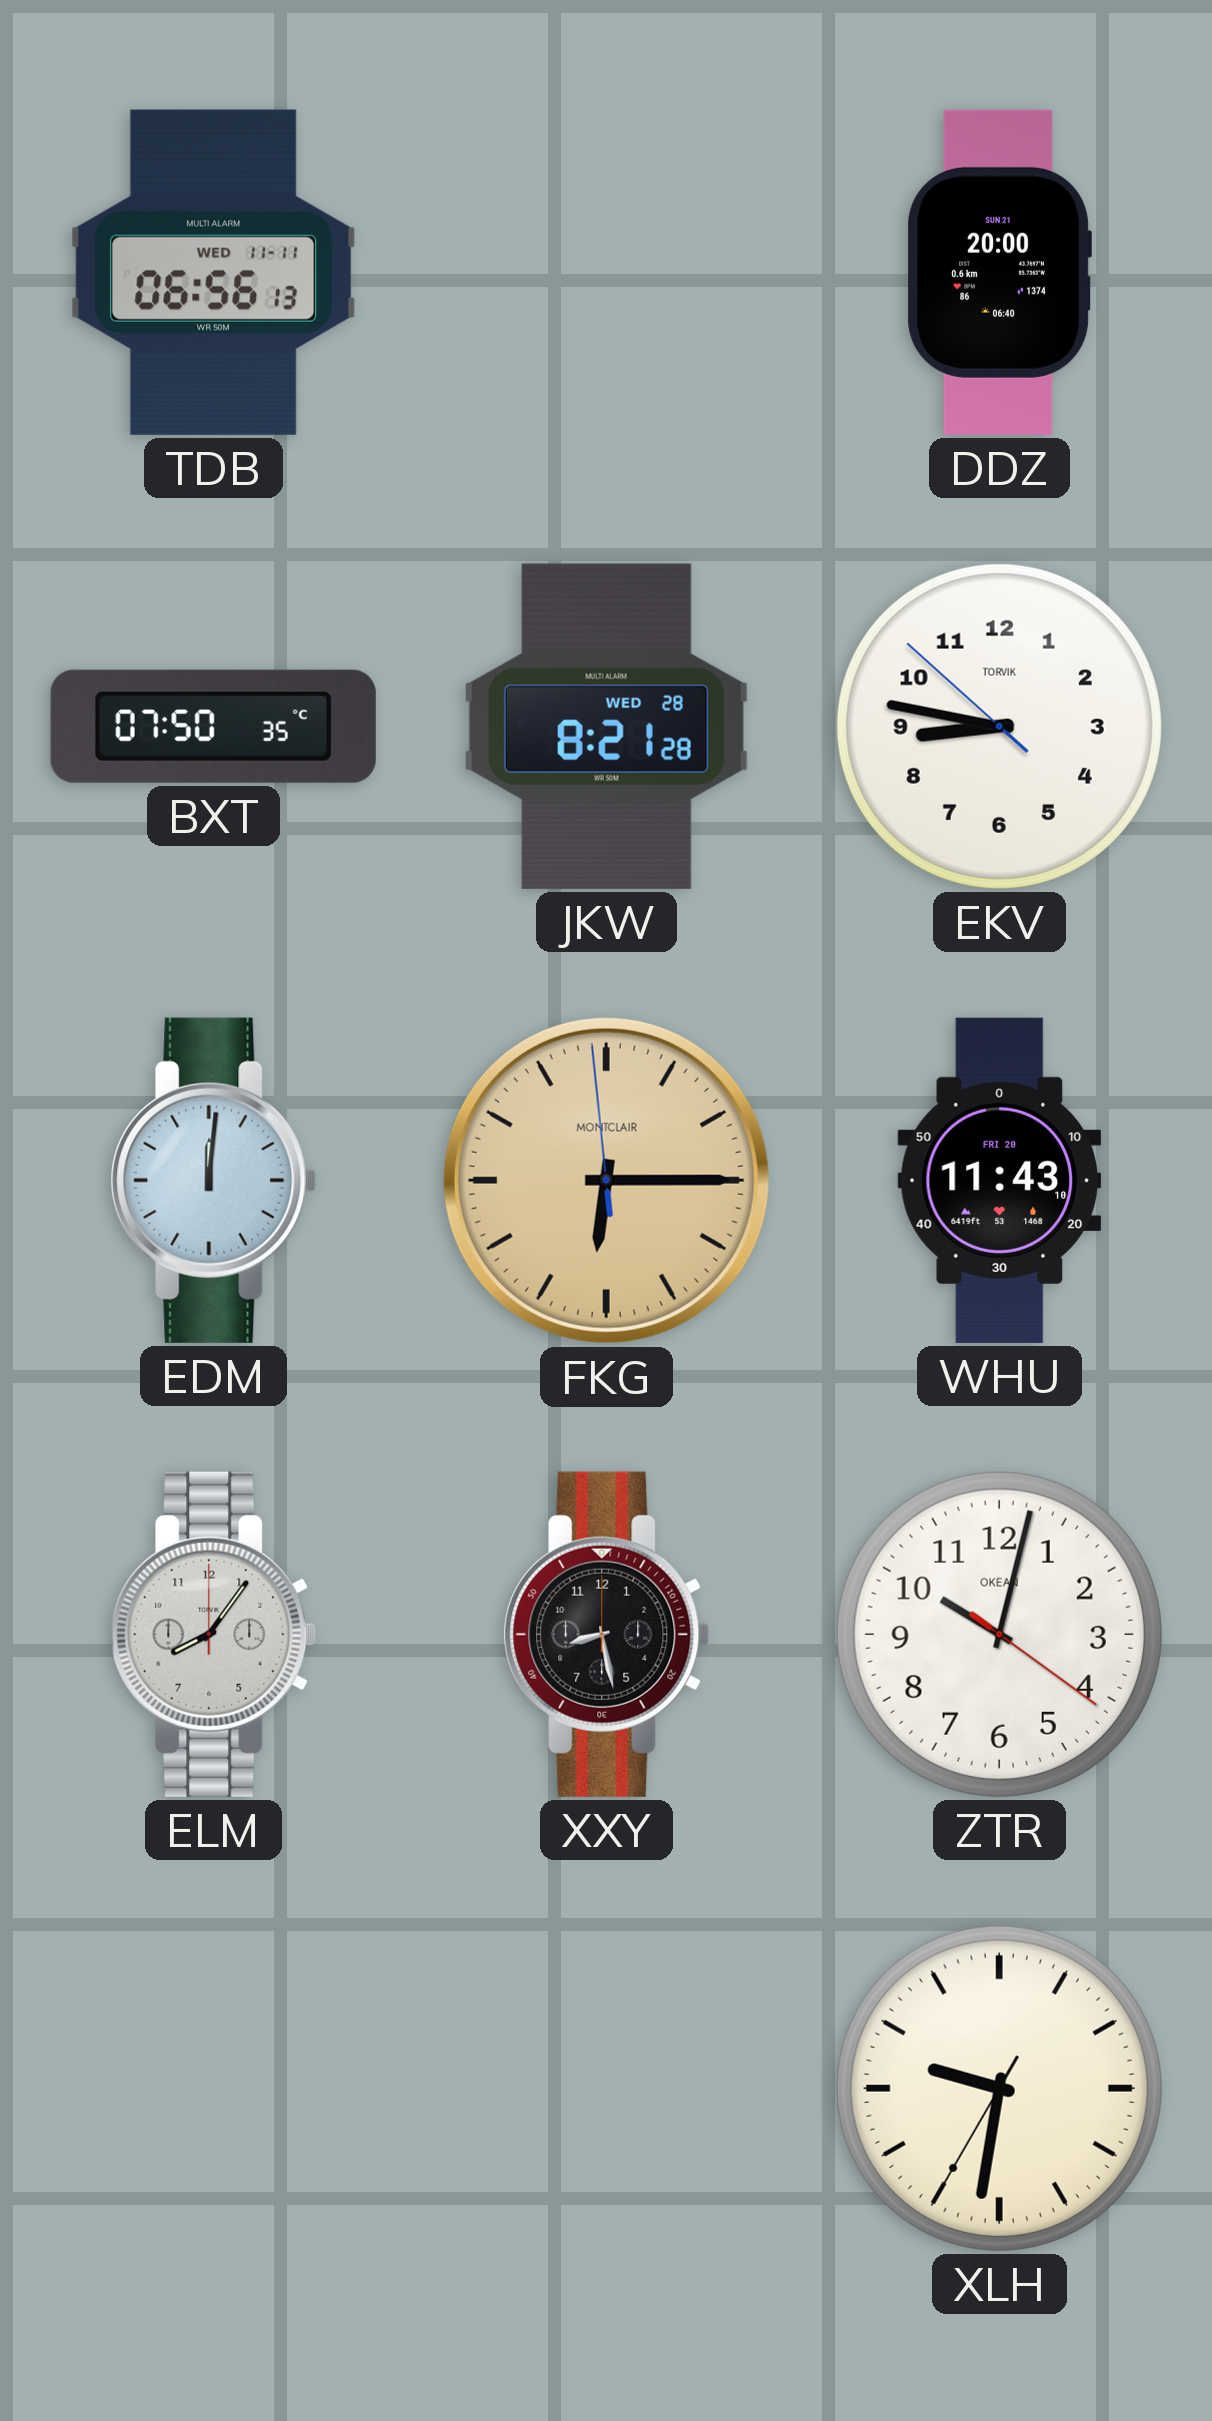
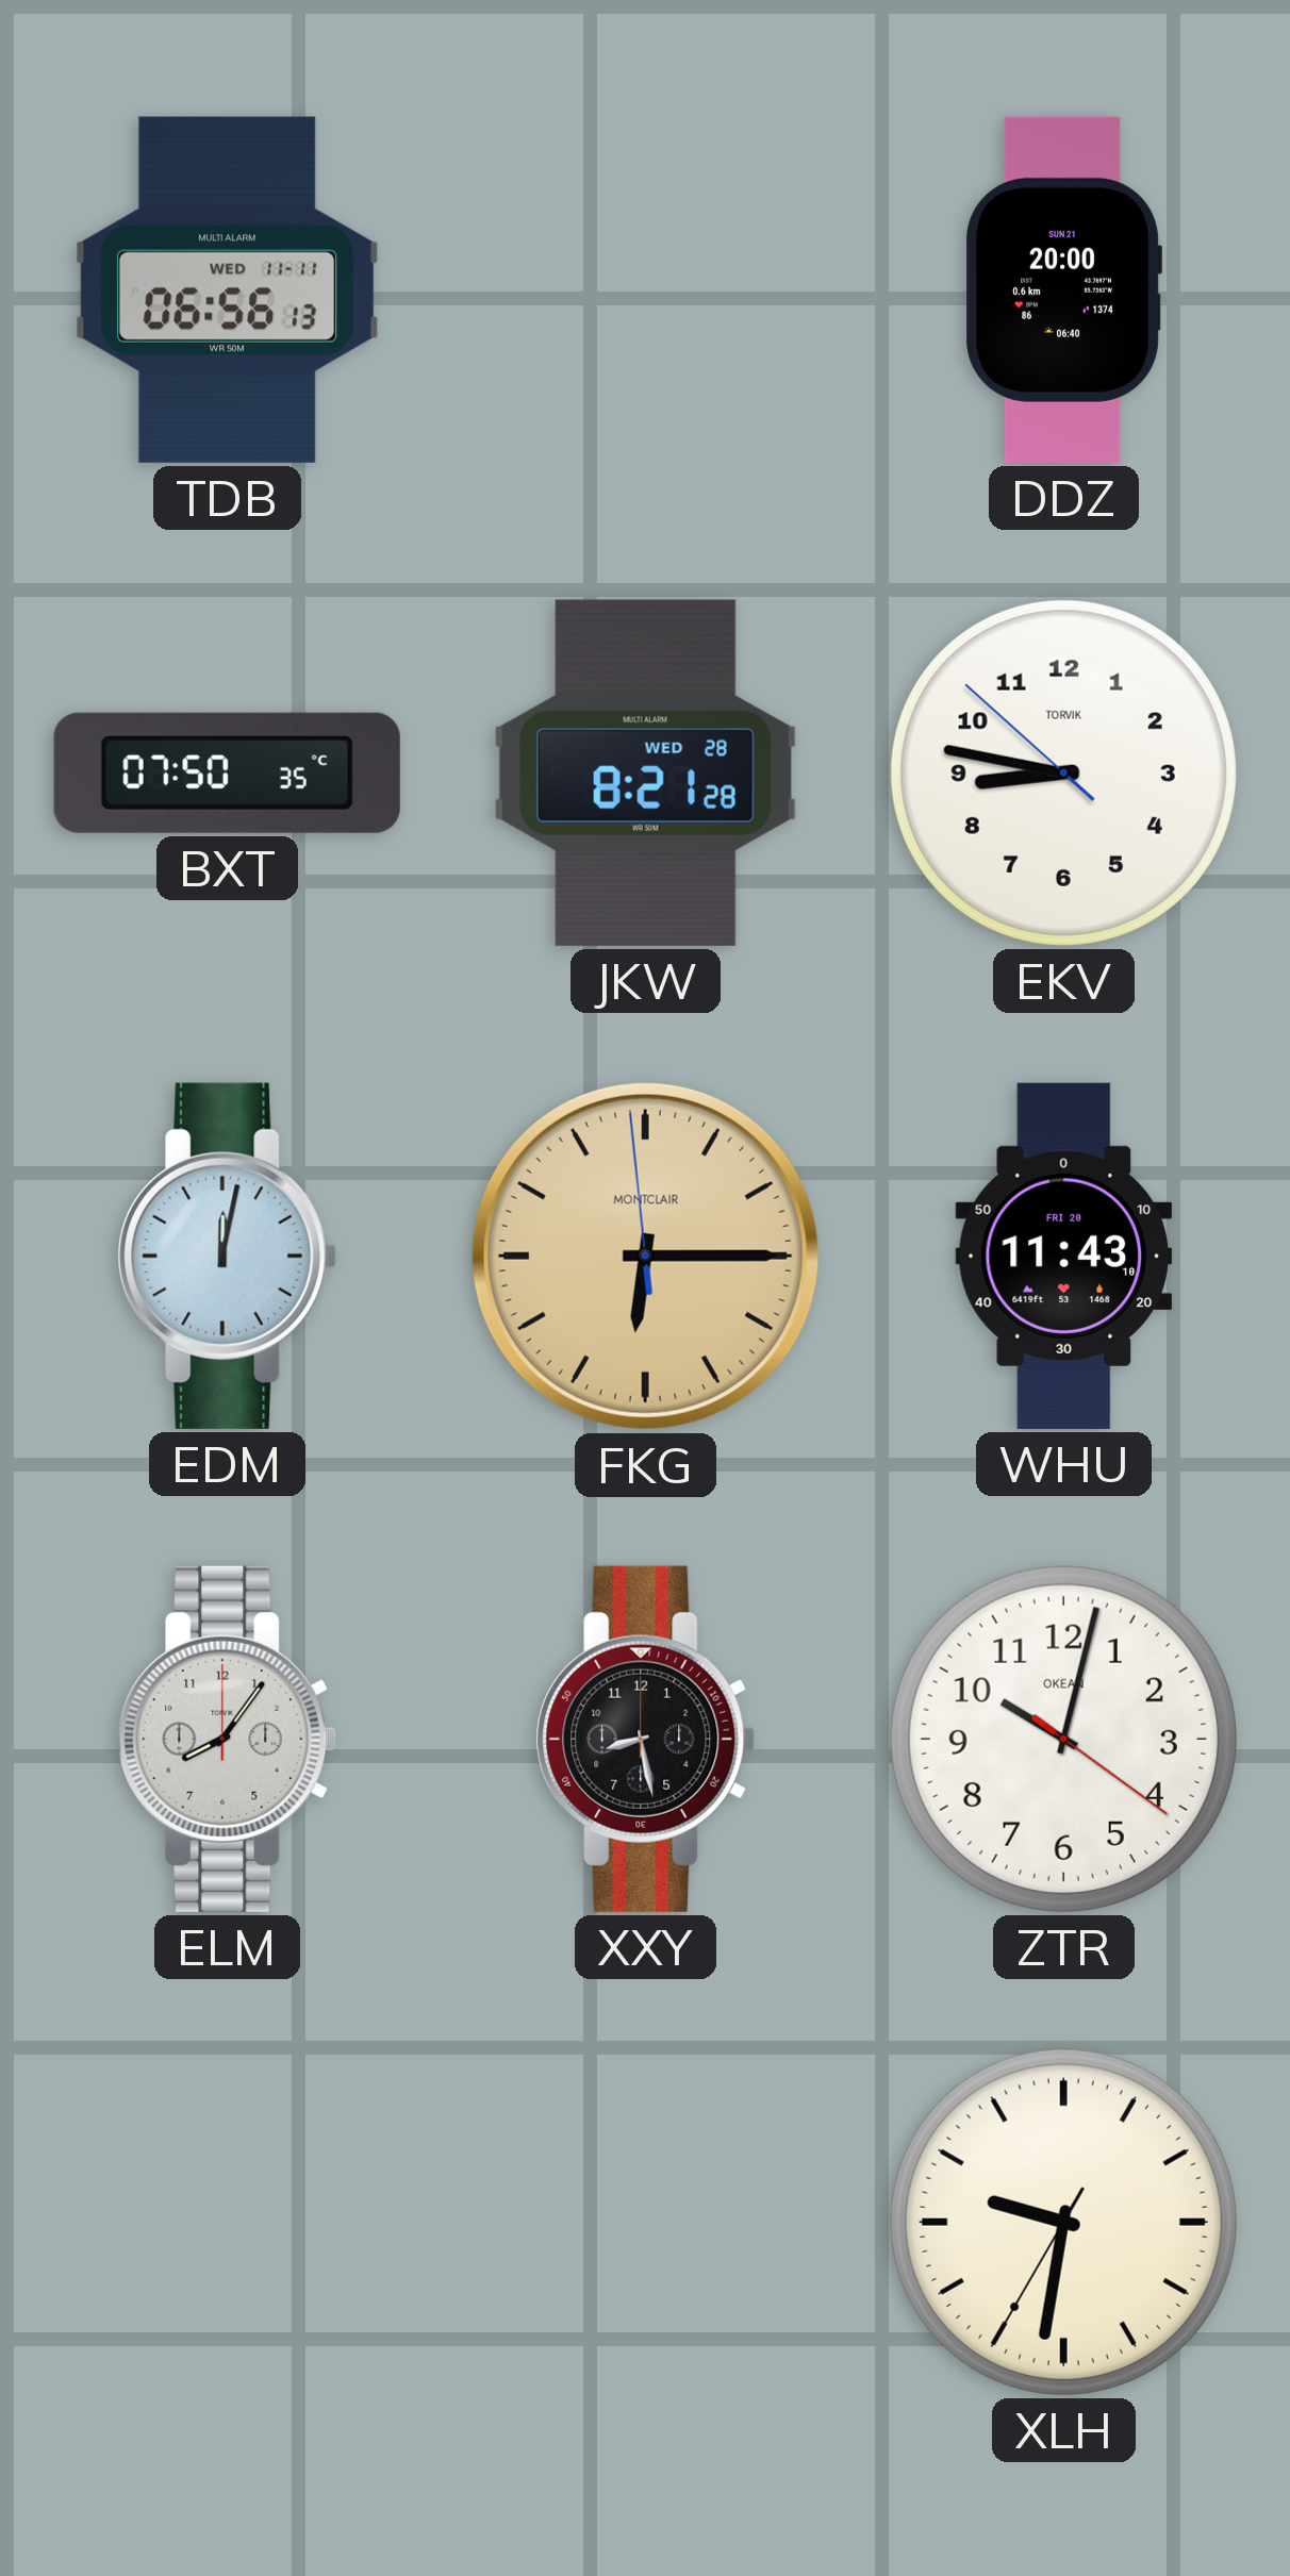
EDM: 12:01 -> 12:02 (228, 1256)
